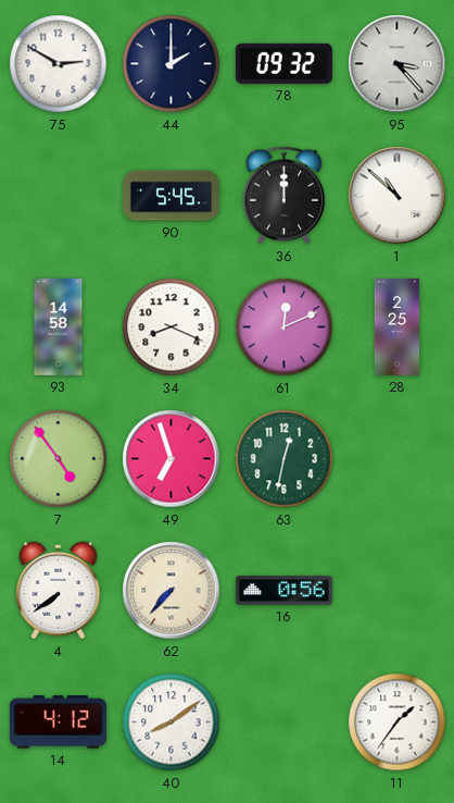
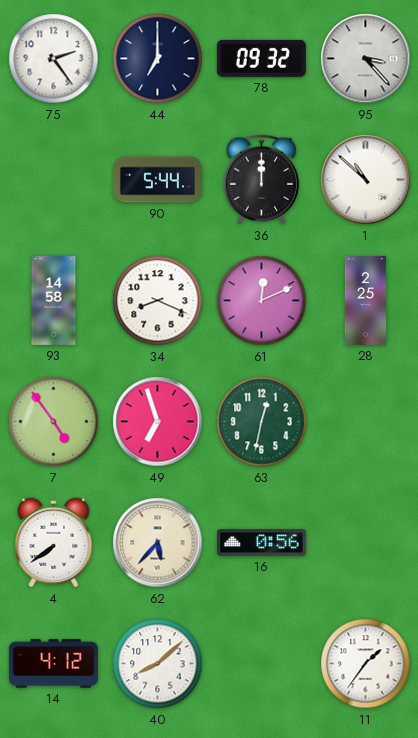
75: 2:50 -> 2:24 (54, 59)
44: 2:00 -> 7:00 (158, 59)
90: 5:45 -> 5:44 (157, 180)
62: 7:37 -> 5:37 (158, 543)
40: 8:09 -> 8:08 (158, 664)
